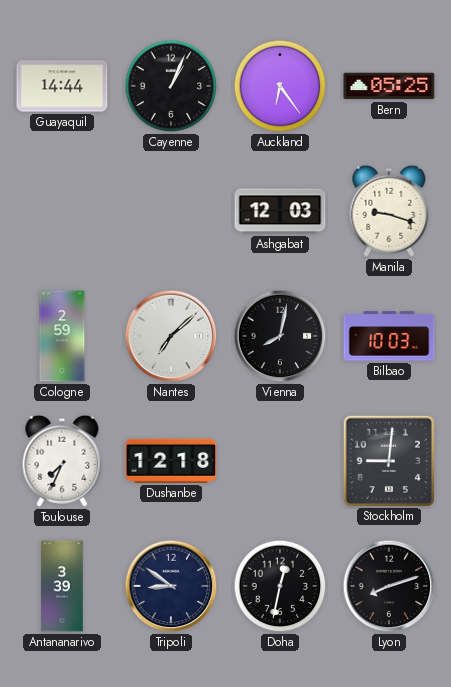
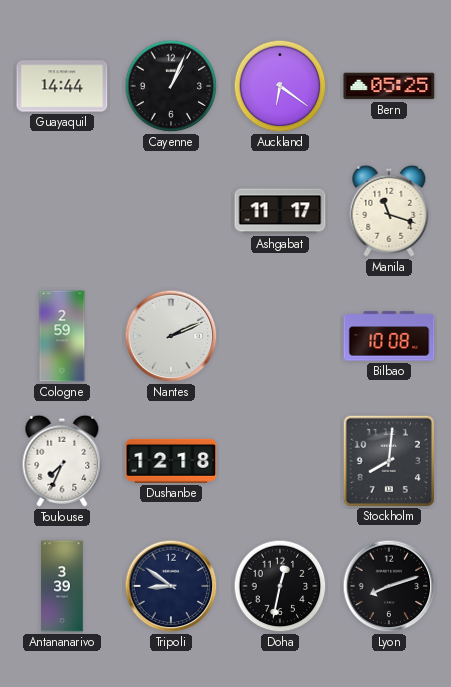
Auckland: 6:24 -> 6:21 (280, 86)
Ashgabat: 12:03 -> 11:17 (280, 211)
Manila: 9:18 -> 11:18 (389, 211)
Nantes: 7:08 -> 2:11 (171, 336)
Vienna: 8:02 -> none (280, 336)
Bilbao: 10:03 -> 10:08 (389, 336)
Stockholm: 9:01 -> 8:01 (388, 460)
